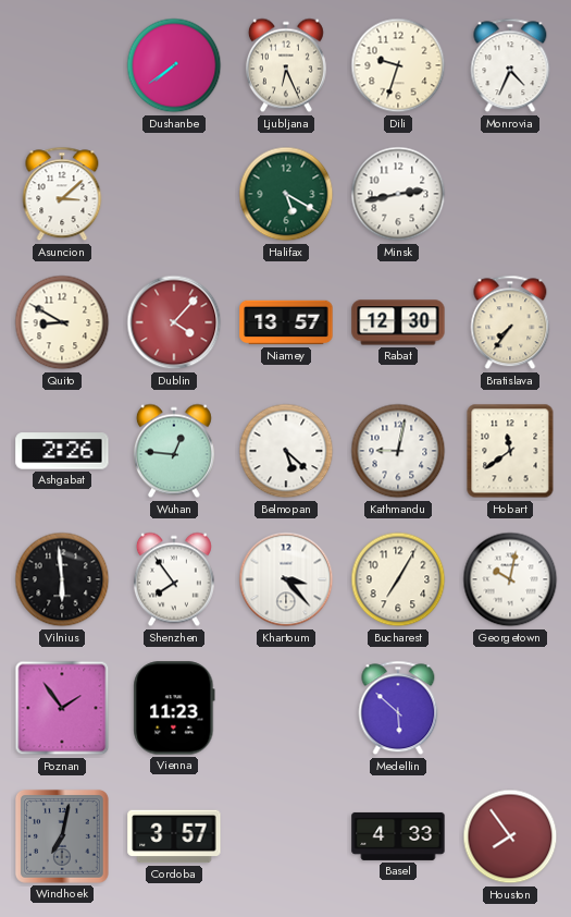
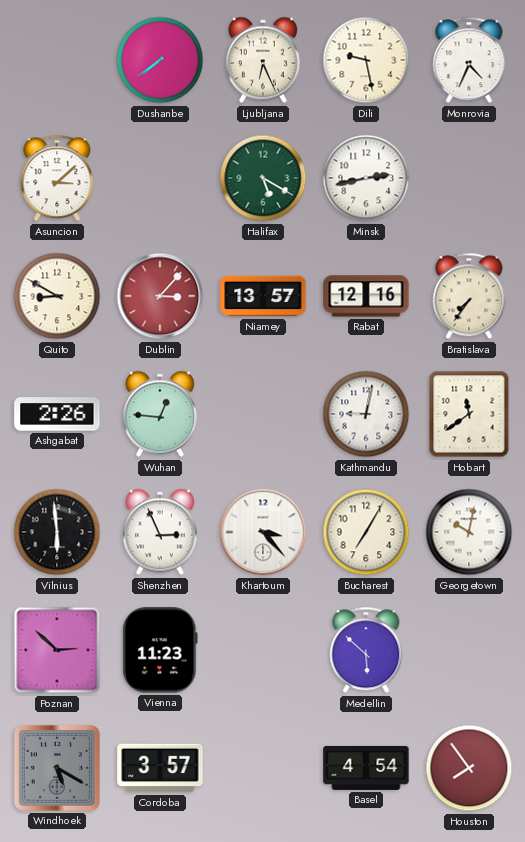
Dili: 9:33 -> 9:28 (366, 60)
Dublin: 4:07 -> 3:07 (160, 296)
Rabat: 12:30 -> 12:16 (366, 296)
Belmopan: 5:22 -> none (286, 451)
Shenzhen: 7:54 -> 2:56 (160, 532)
Poznan: 1:54 -> 2:52 (57, 650)
Windhoek: 7:02 -> 5:20 (57, 768)
Basel: 4:33 -> 4:54 (366, 768)
